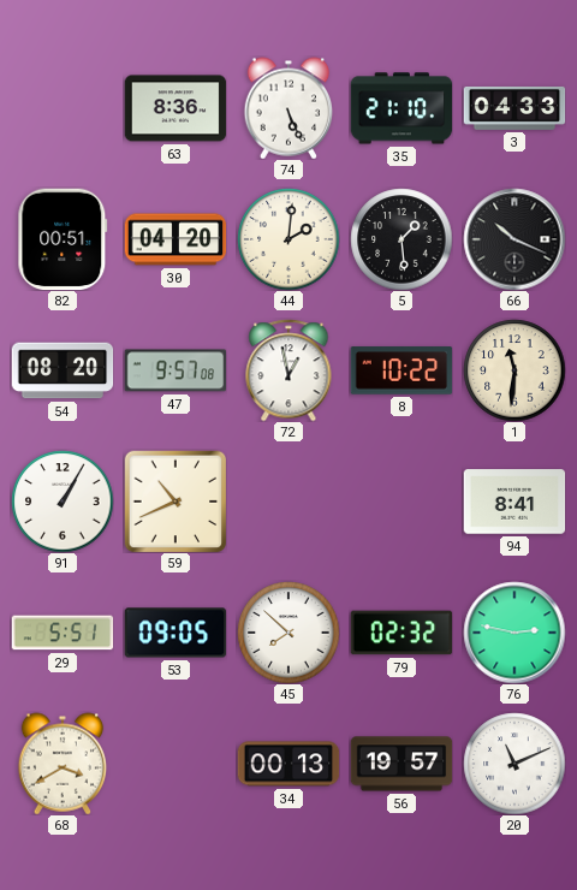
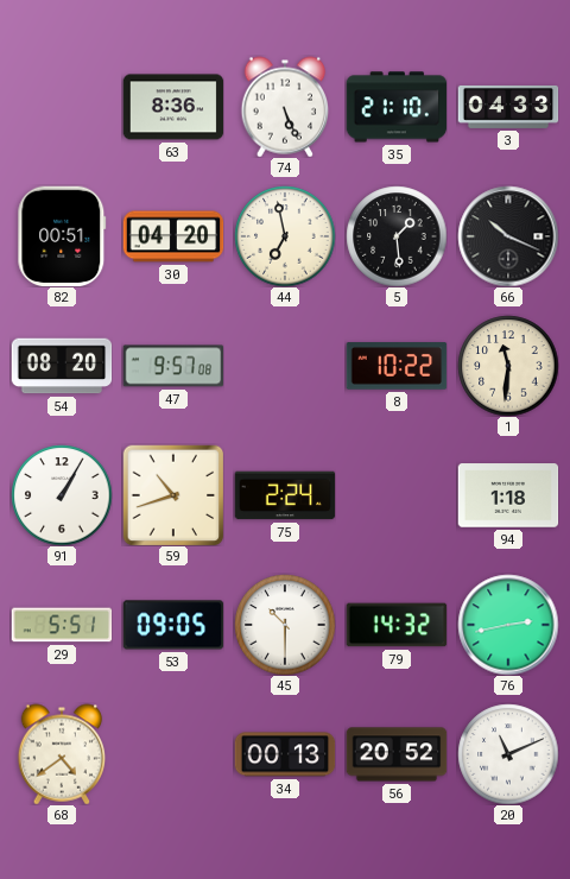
44: 2:01 -> 6:58 (285, 236)
72: 12:58 -> none (288, 370)
59: 10:41 -> 10:42 (173, 495)
75: none -> 2:24 (285, 495)
94: 8:41 -> 1:18 (508, 495)
45: 7:52 -> 10:30 (285, 625)
79: 02:32 -> 14:32 (397, 625)
76: 2:47 -> 2:43 (508, 625)
68: 3:40 -> 4:39 (62, 754)
56: 19:57 -> 20:52 (397, 754)
